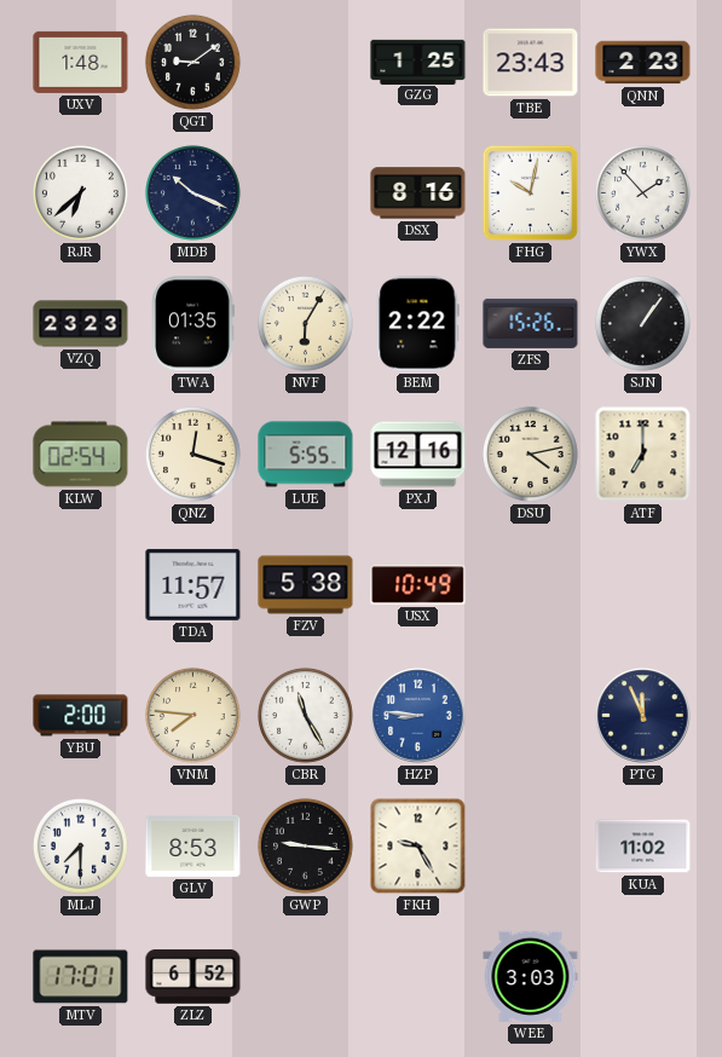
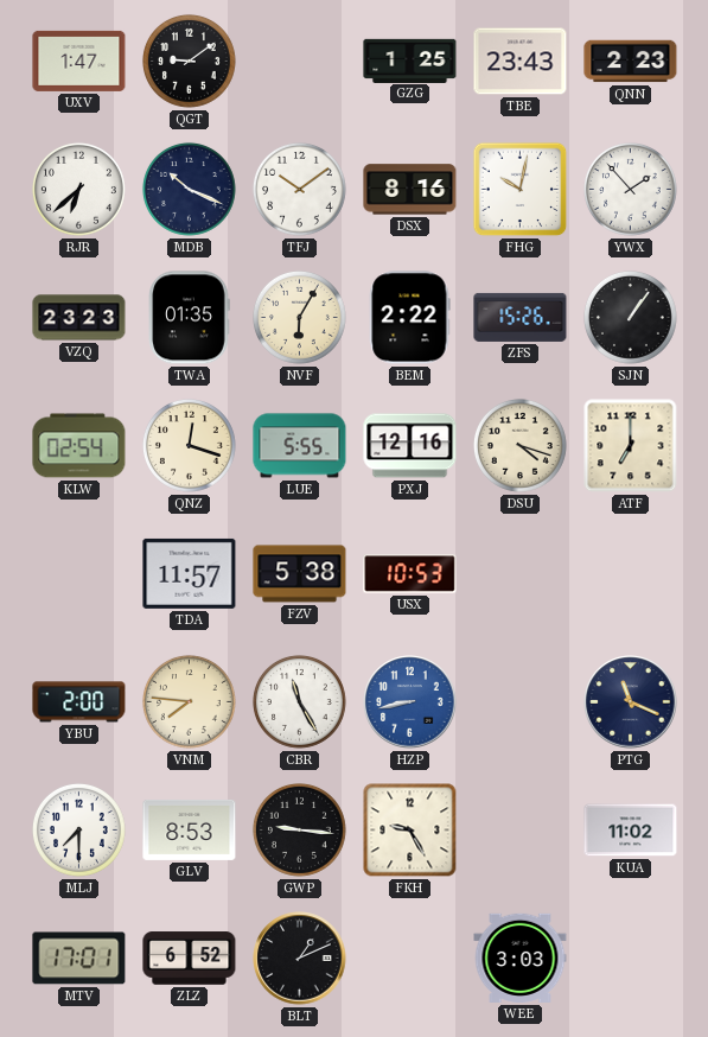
UXV: 1:48 -> 1:47 (79, 61)
TFJ: none -> 10:09 (300, 190)
DSU: 4:13 -> 4:18 (521, 446)
USX: 10:49 -> 10:53 (410, 574)
HZP: 8:46 -> 8:43 (410, 702)
PTG: 11:56 -> 11:19 (631, 702)
BLT: none -> 1:11 (300, 959)
